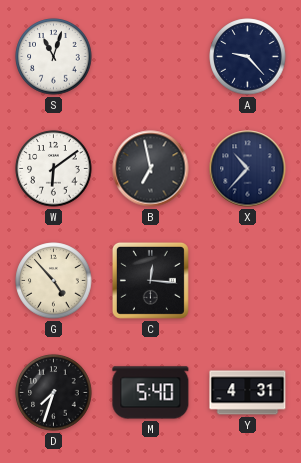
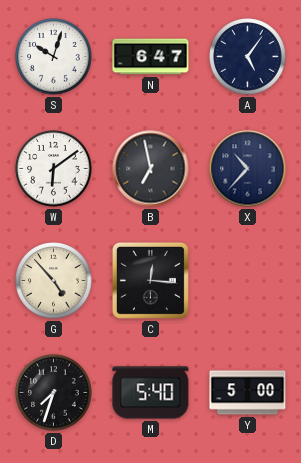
S: 11:03 -> 10:03 (54, 57)
N: none -> 6:47 (151, 57)
A: 9:23 -> 5:06 (248, 57)
Y: 4:31 -> 5:00 (248, 393)
